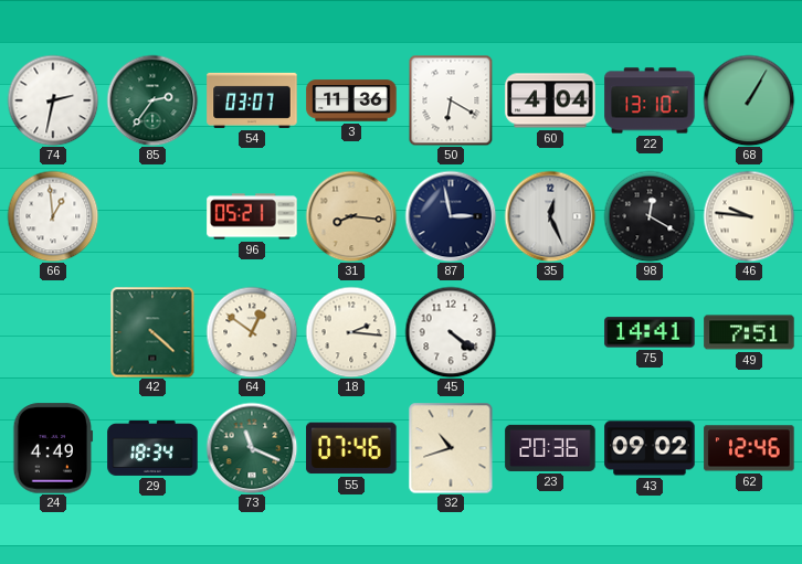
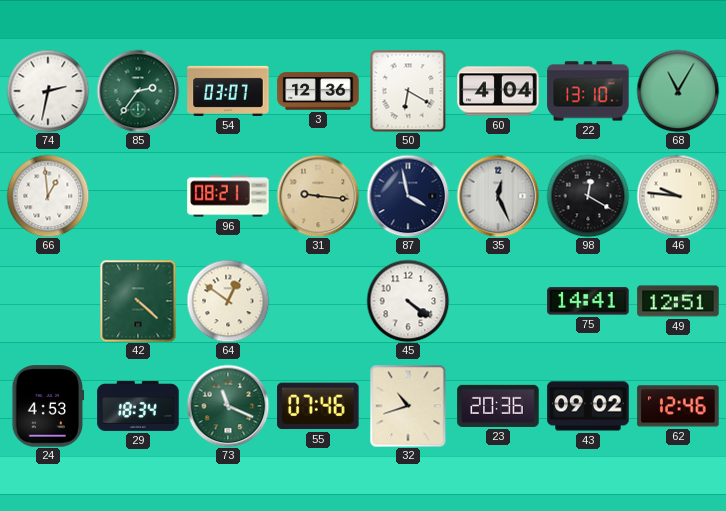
3: 11:36 -> 12:36 (318, 91)
68: 1:05 -> 11:05 (678, 91)
96: 05:21 -> 08:21 (228, 196)
31: 8:16 -> 9:16 (318, 196)
87: 2:58 -> 3:58 (408, 196)
18: 2:16 -> none (351, 332)
49: 7:51 -> 12:51 (678, 301)
24: 4:49 -> 4:53 (48, 406)
